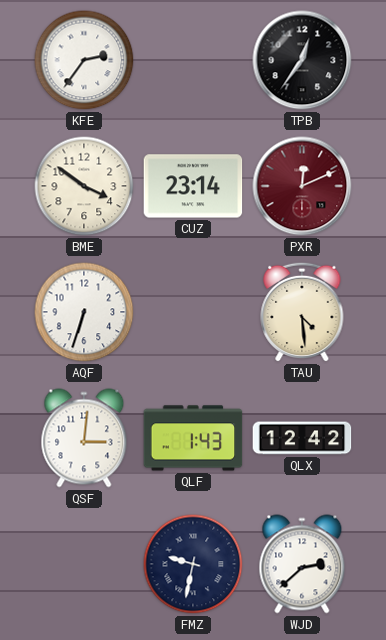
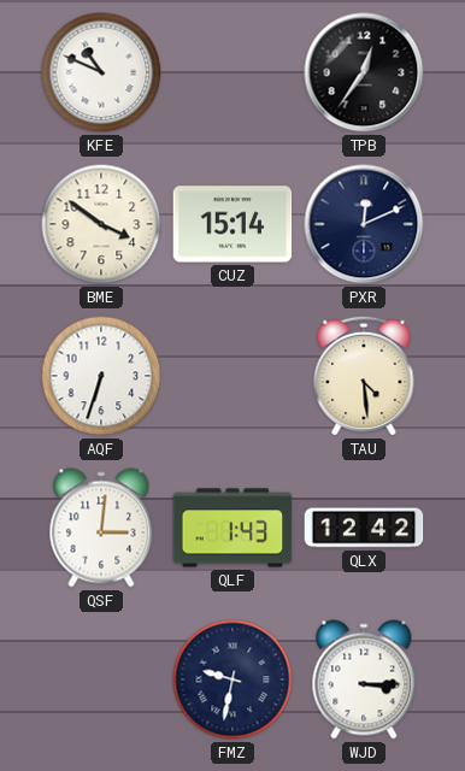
KFE: 2:36 -> 10:49 (101, 72)
CUZ: 23:14 -> 15:14 (232, 224)
PXR dial: burgundy -> navy (364, 224)
WJD: 2:38 -> 3:15 (364, 679)
